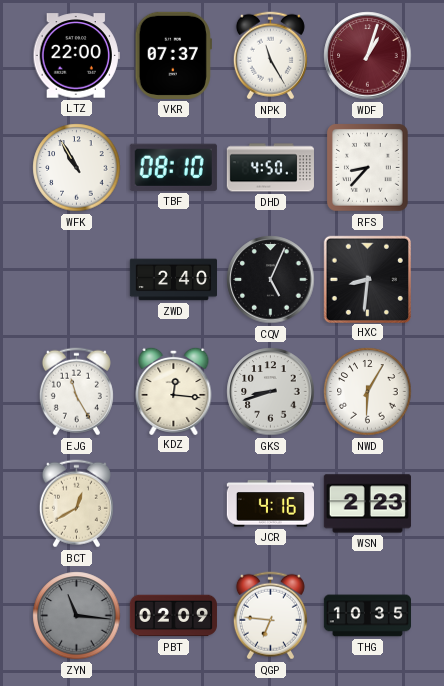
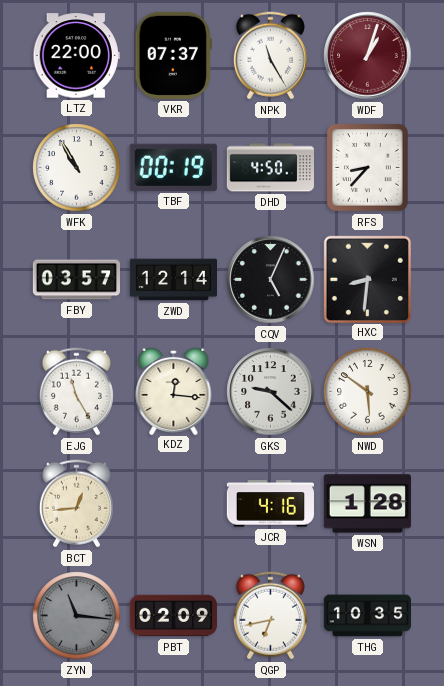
TBF: 08:10 -> 00:19 (173, 167)
FBY: none -> 03:57 (76, 280)
ZWD: 2:40 -> 12:14 (173, 280)
GKS: 8:42 -> 9:22 (271, 392)
NWD: 6:05 -> 5:51 (368, 392)
BCT: 12:40 -> 12:44 (76, 504)
WSN: 2:23 -> 1:28 (367, 504)
QGP: 6:46 -> 6:43 (270, 616)
